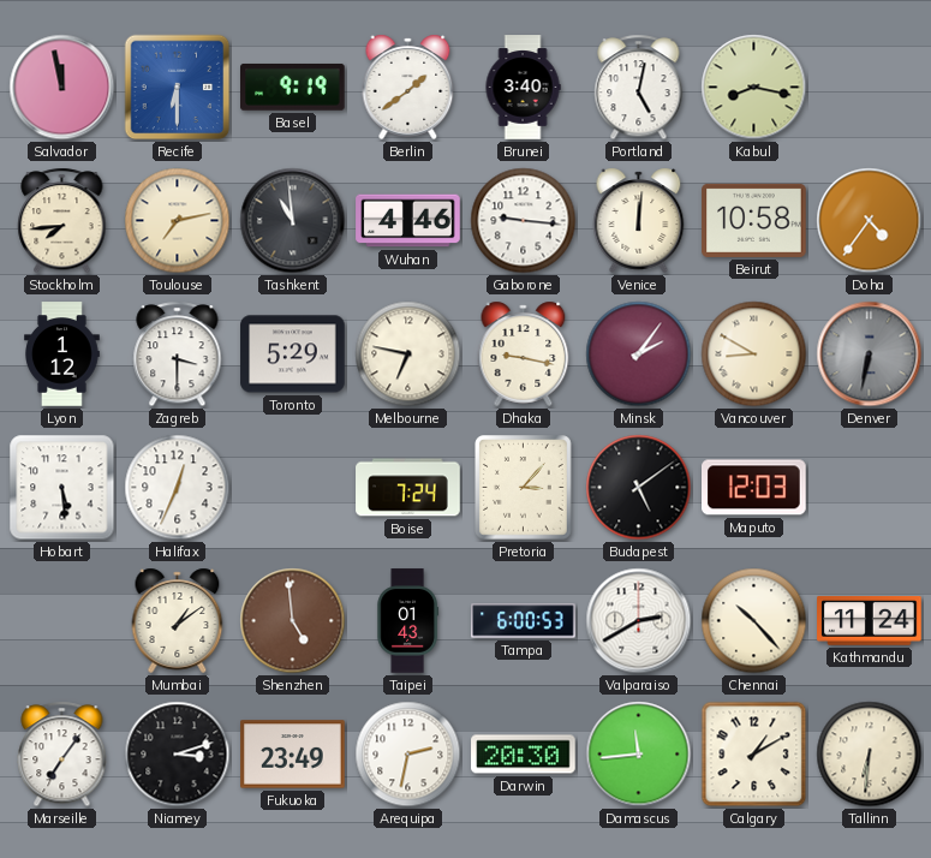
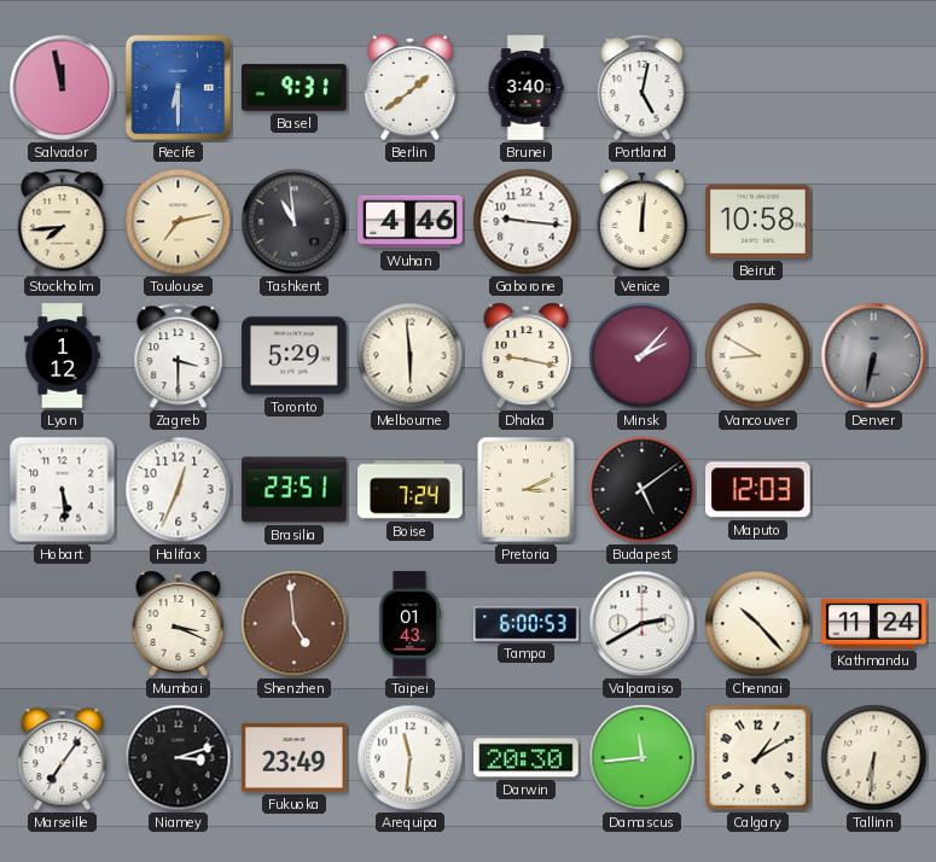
Basel: 9:19 -> 9:31 (295, 88)
Kabul: 8:17 -> none (754, 88)
Doha: 4:36 -> none (870, 221)
Melbourne: 6:47 -> 5:59 (411, 356)
Minsk: 2:06 -> 2:07 (643, 356)
Brasilia: none -> 23:51 (295, 490)
Pretoria: 3:07 -> 3:11 (527, 490)
Mumbai: 1:09 -> 3:19 (179, 623)
Arequipa: 2:32 -> 11:31 (411, 758)
